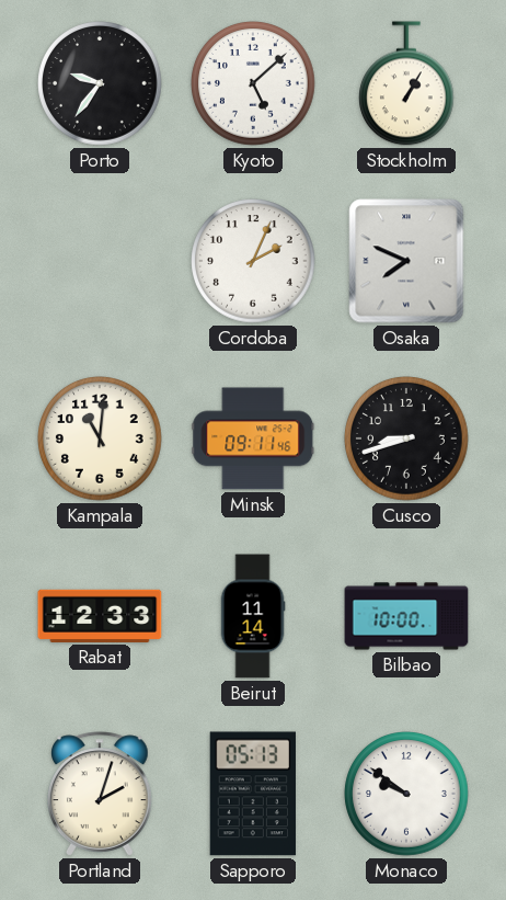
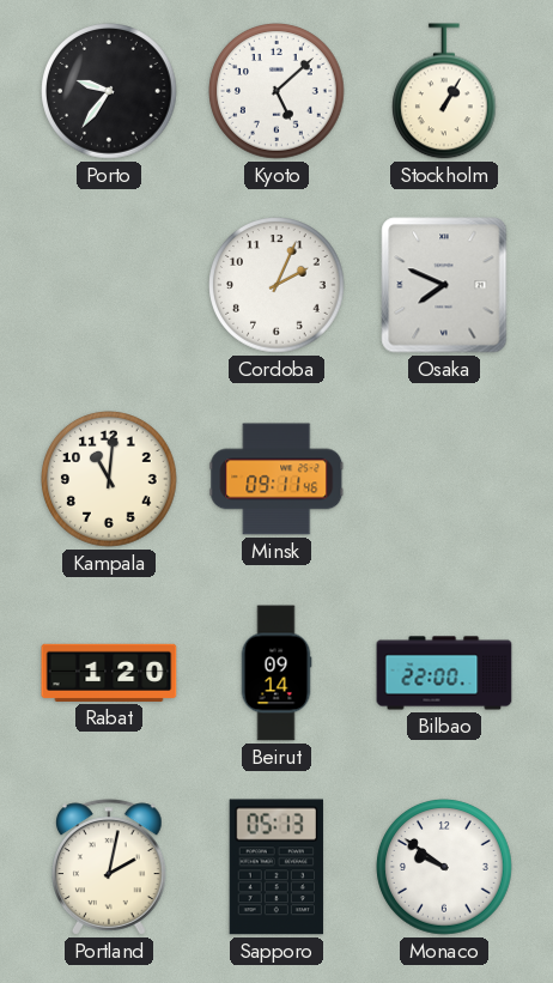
Cusco: 8:42 -> none (406, 438)
Rabat: 12:33 -> 1:20 (109, 673)
Beirut: 11:14 -> 09:14 (276, 673)
Bilbao: 10:00 -> 22:00 (444, 673)
Portland: 2:03 -> 2:02 (109, 867)
